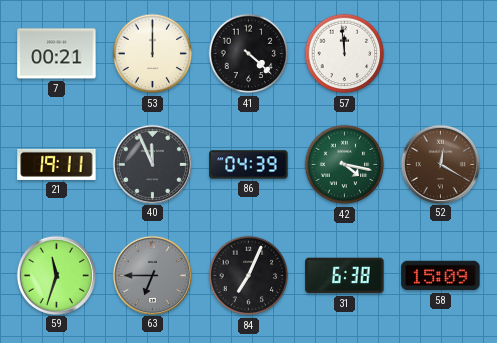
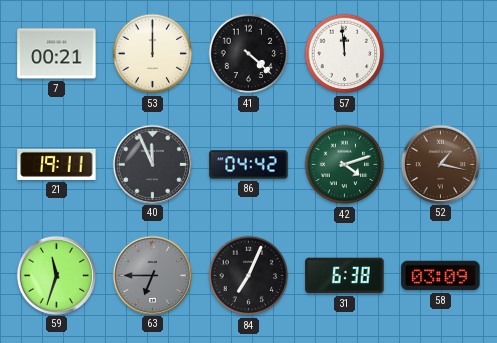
86: 04:39 -> 04:42 (249, 165)
42: 4:17 -> 4:12 (345, 165)
52: 12:20 -> 1:17 (440, 164)
58: 15:09 -> 03:09 (441, 276)
